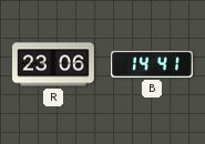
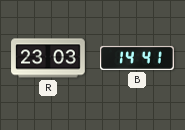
R: 23:06 -> 23:03 (48, 58)
